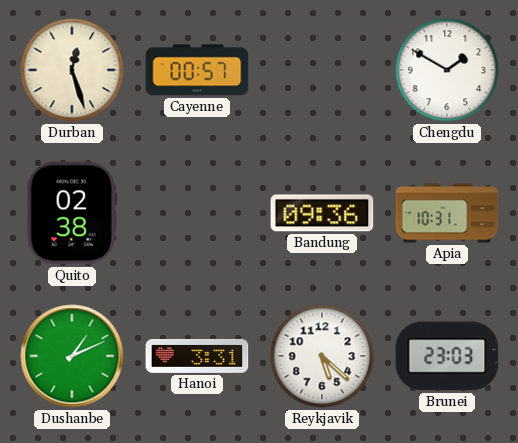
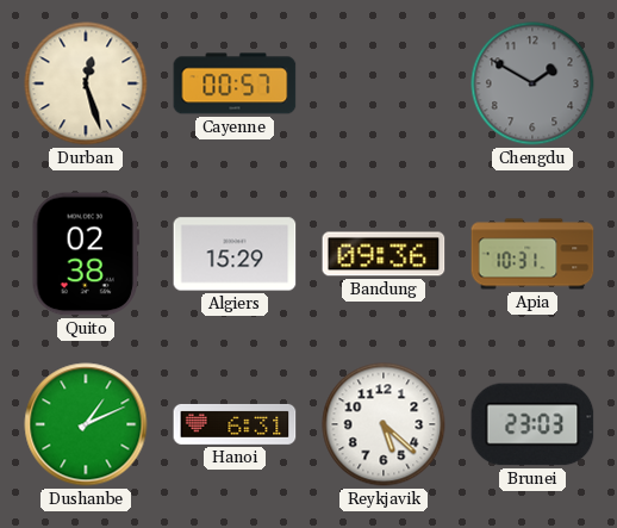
Chengdu dial: white -> grey (532, 83)
Algiers: none -> 15:29 (235, 254)
Hanoi: 3:31 -> 6:31 (235, 424)
